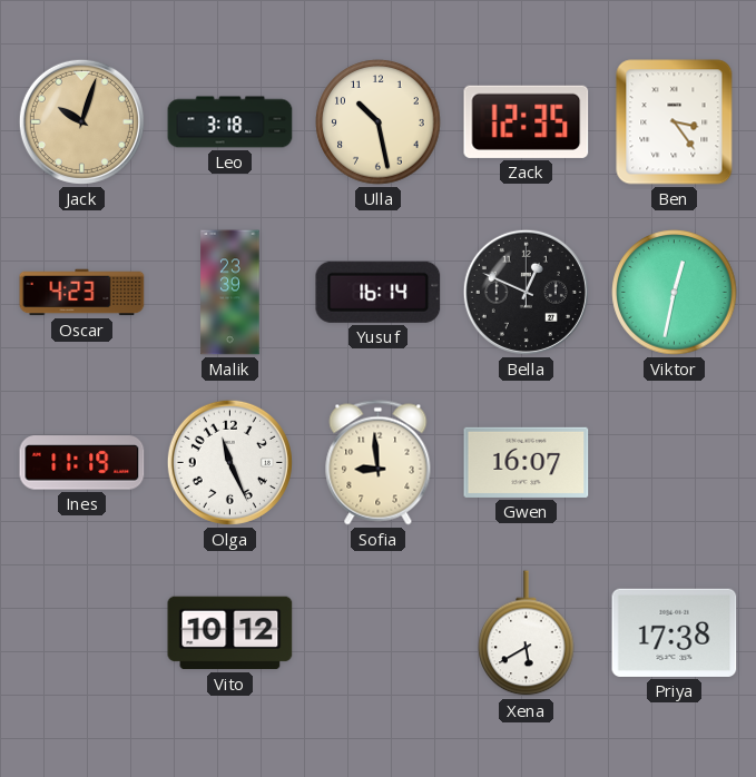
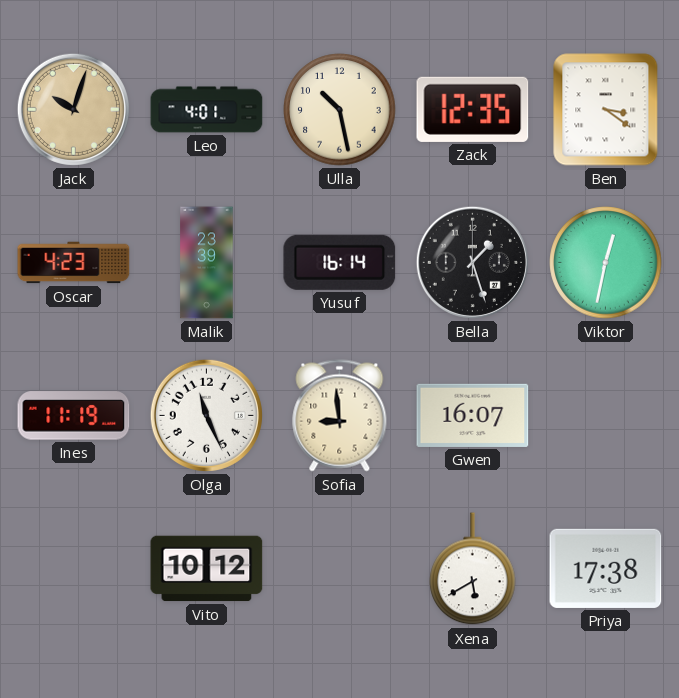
Leo: 3:18 -> 4:01 (207, 110)
Ben: 3:24 -> 3:21 (606, 110)
Bella: 12:49 -> 1:27 (472, 262)
